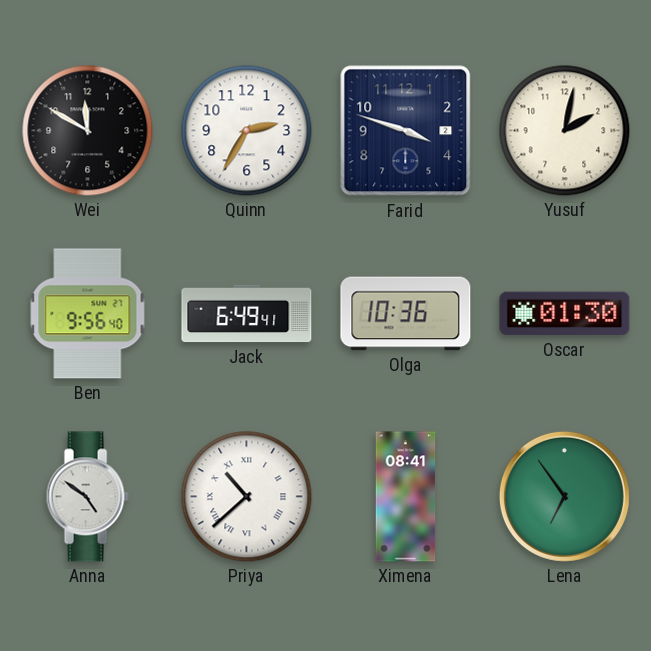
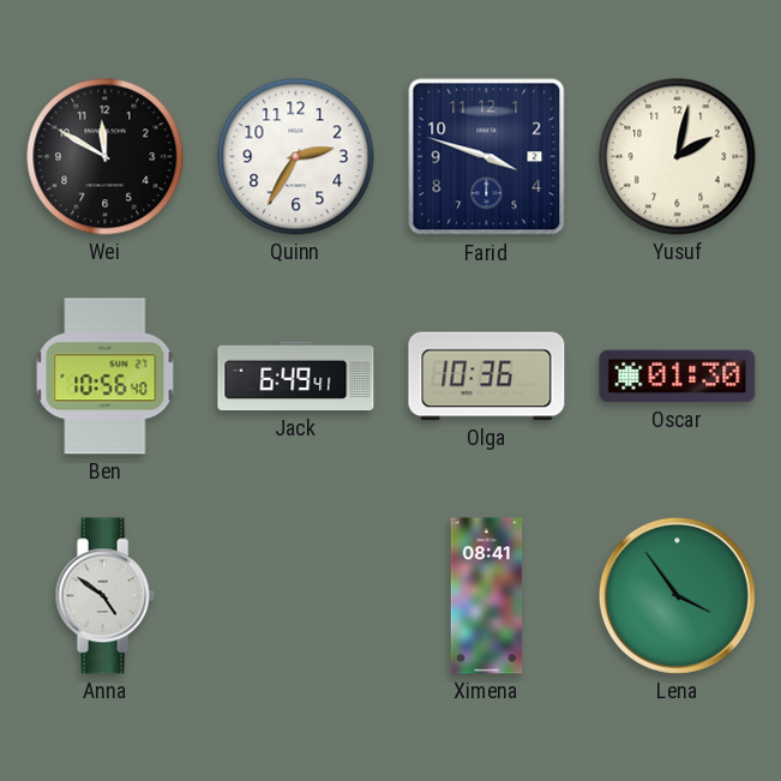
Ben: 9:56 -> 10:56 (106, 377)
Priya: 10:38 -> none (247, 497)
Lena: 6:54 -> 3:54 (677, 595)
